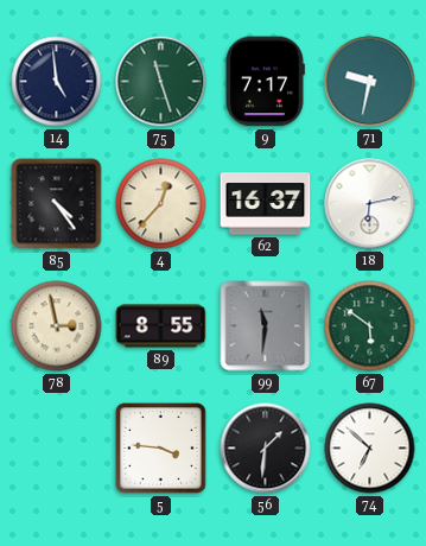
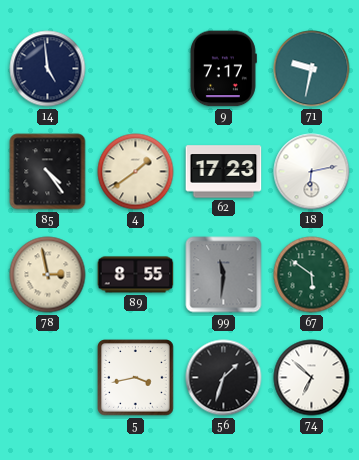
75: 11:27 -> none (161, 82)
4: 12:37 -> 1:39 (136, 172)
62: 16:37 -> 17:23 (224, 172)
5: 3:46 -> 3:43 (136, 378)
56: 1:31 -> 1:33 (224, 378)
